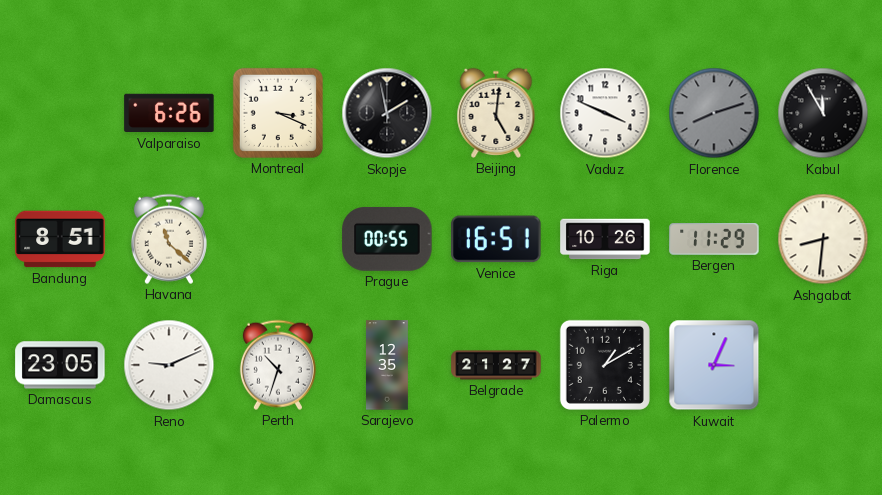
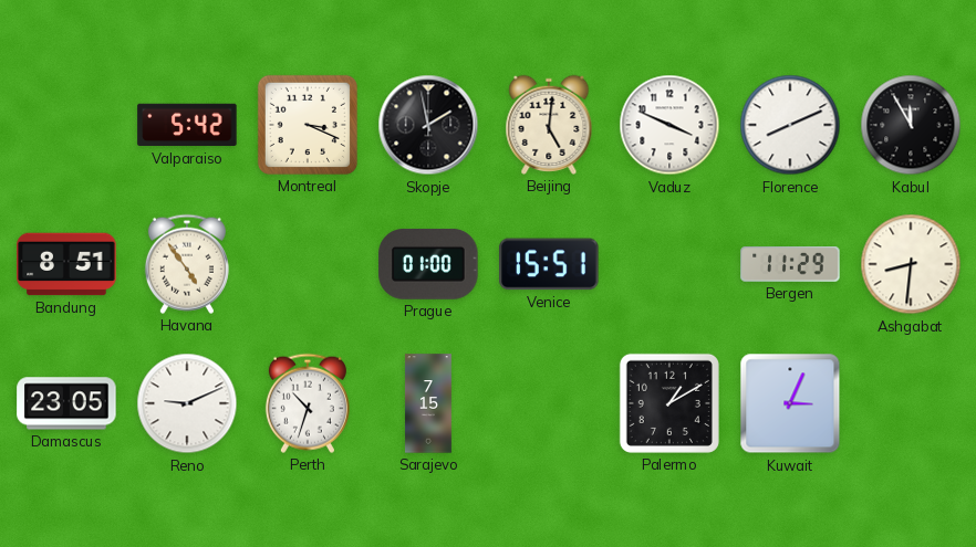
Valparaiso: 6:26 -> 5:42 (187, 125)
Florence: 8:12 -> 8:11 (790, 125)
Florence dial: grey -> white (790, 125)
Havana: 11:22 -> 4:54 (187, 264)
Prague: 00:55 -> 01:00 (428, 264)
Venice: 16:51 -> 15:51 (549, 264)
Riga: 10:26 -> none (605, 239)
Sarajevo: 12:35 -> 7:15 (428, 403)
Belgrade: 21:27 -> none (496, 365)
